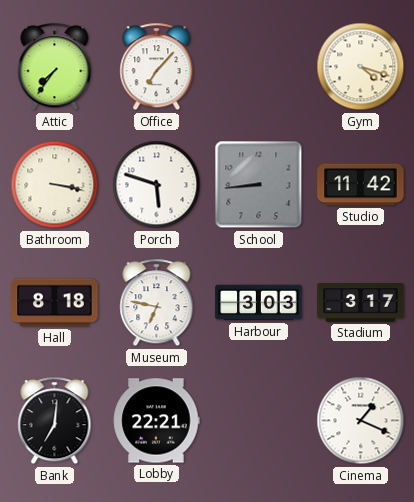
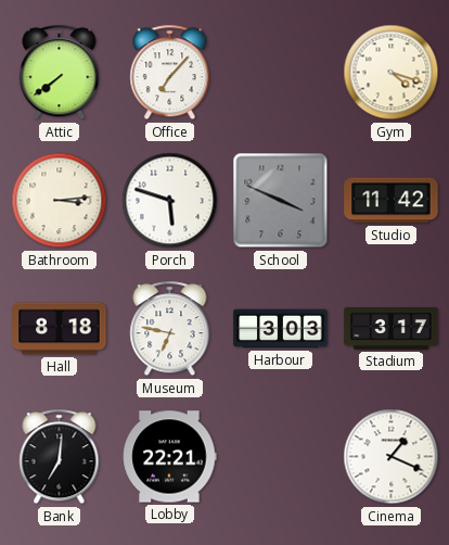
Attic: 7:36 -> 7:39 (60, 73)
Bathroom: 3:17 -> 3:14 (60, 201)
School: 8:44 -> 3:49 (281, 201)
